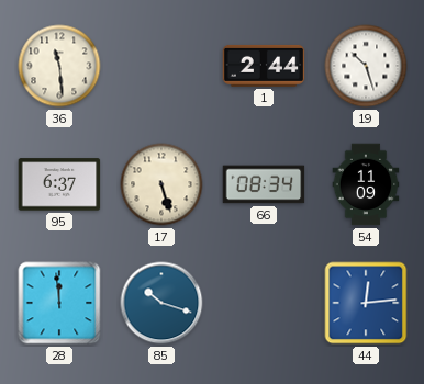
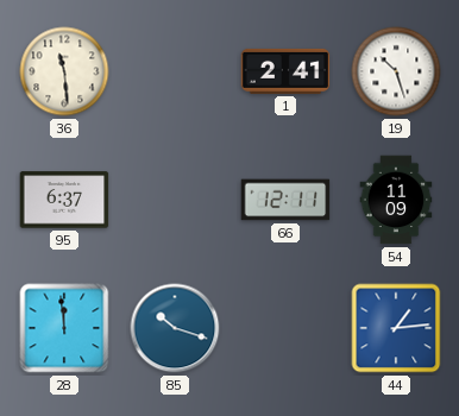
1: 2:44 -> 2:41 (285, 71)
17: 5:27 -> none (161, 184)
66: 08:34 -> 12:11 (285, 200)
44: 12:14 -> 1:14 (396, 328)
